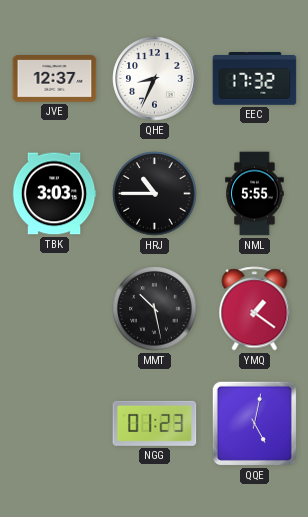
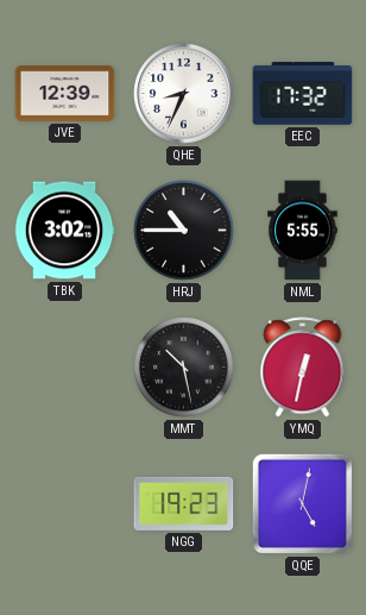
JVE: 12:37 -> 12:39 (65, 94)
TBK: 3:03 -> 3:02 (64, 231)
YMQ: 1:21 -> 12:32 (303, 368)
NGG: 01:23 -> 19:23 (184, 503)
